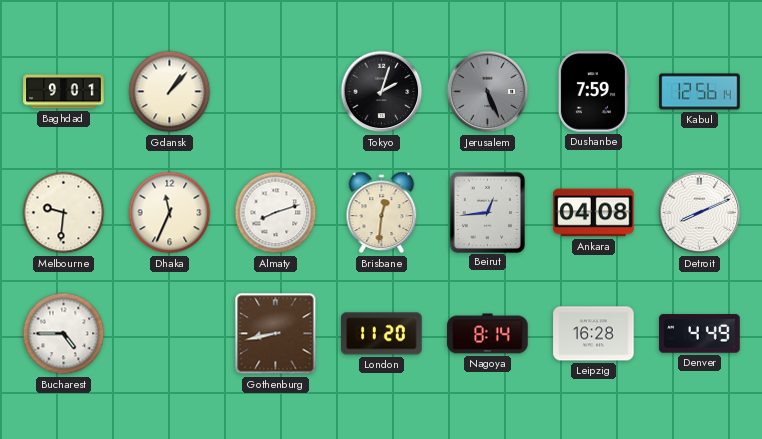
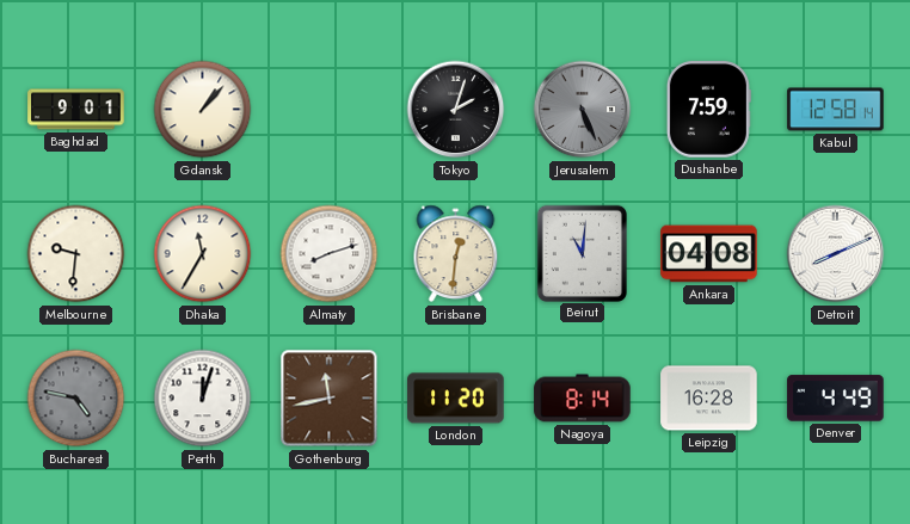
Kabul: 12:56 -> 12:58 (836, 110)
Dhaka: 11:34 -> 11:35 (203, 254)
Beirut: 12:44 -> 11:01 (582, 253)
Bucharest: 4:45 -> 4:47 (76, 399)
Bucharest dial: white -> grey (76, 399)
Perth: none -> 12:03 (203, 399)
Gothenburg: 8:43 -> 11:43 (330, 399)
